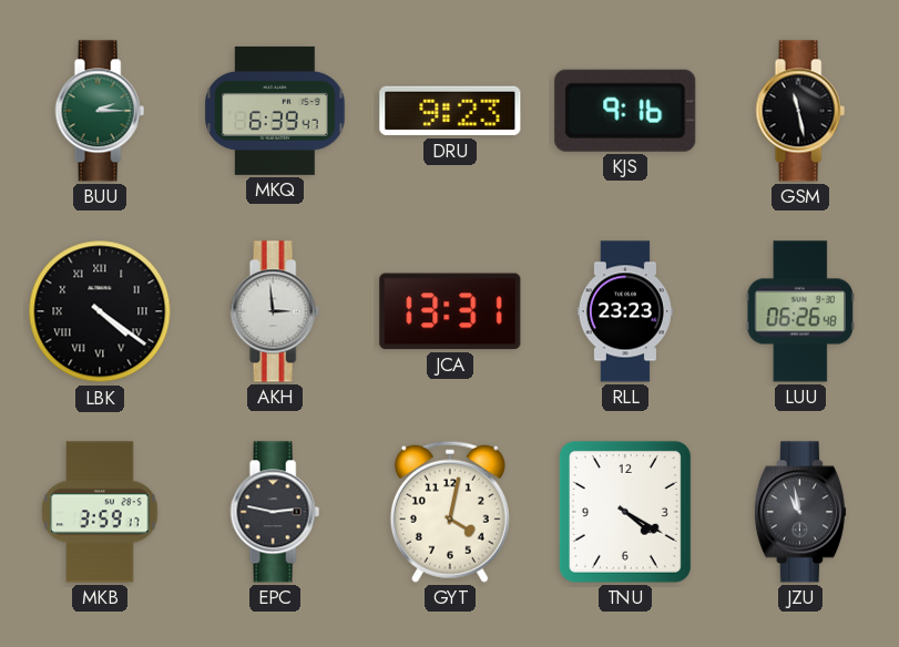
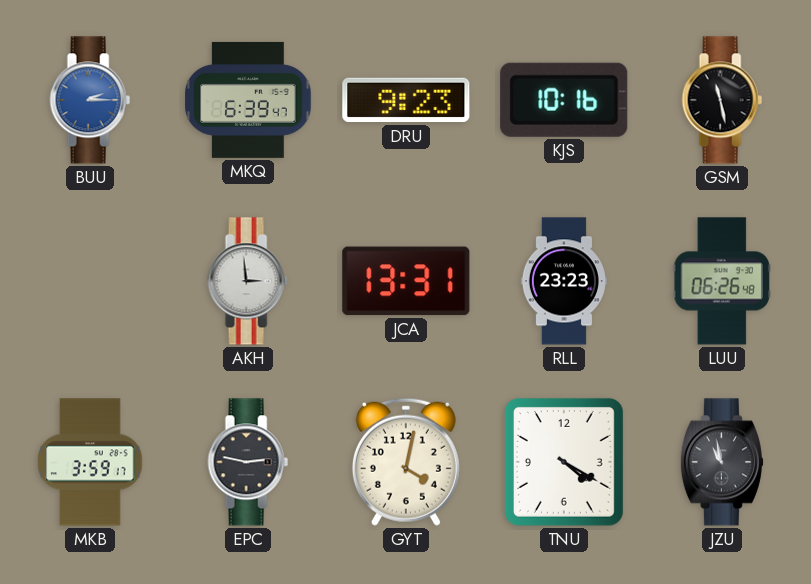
BUU dial: green -> blue (90, 100)
KJS: 9:16 -> 10:16 (564, 100)
LBK: 4:21 -> none (100, 311)
